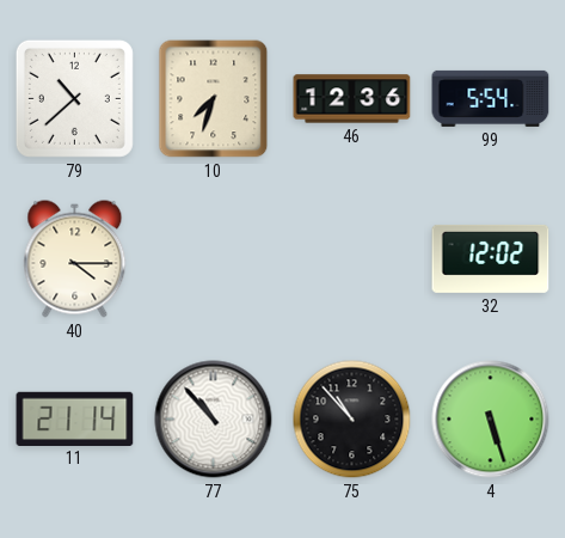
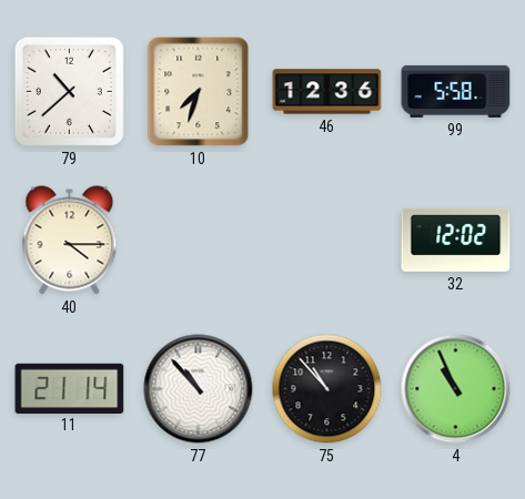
99: 5:54 -> 5:58 (456, 91)
4: 5:27 -> 10:56 (456, 389)
